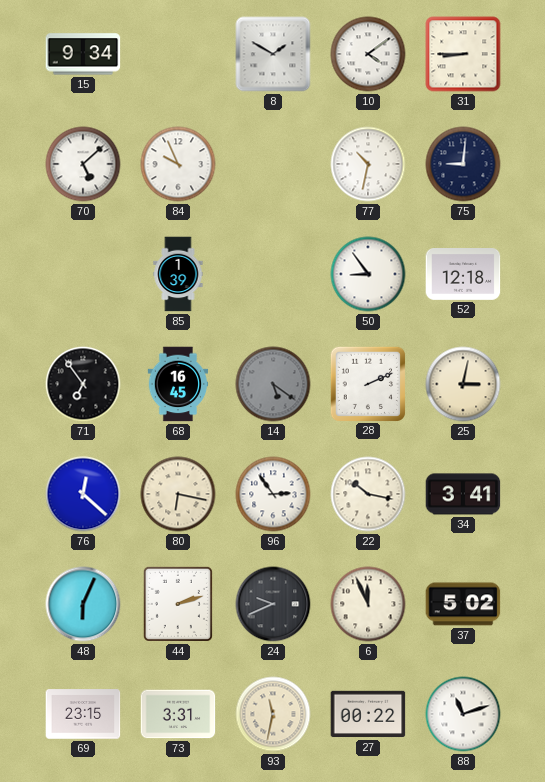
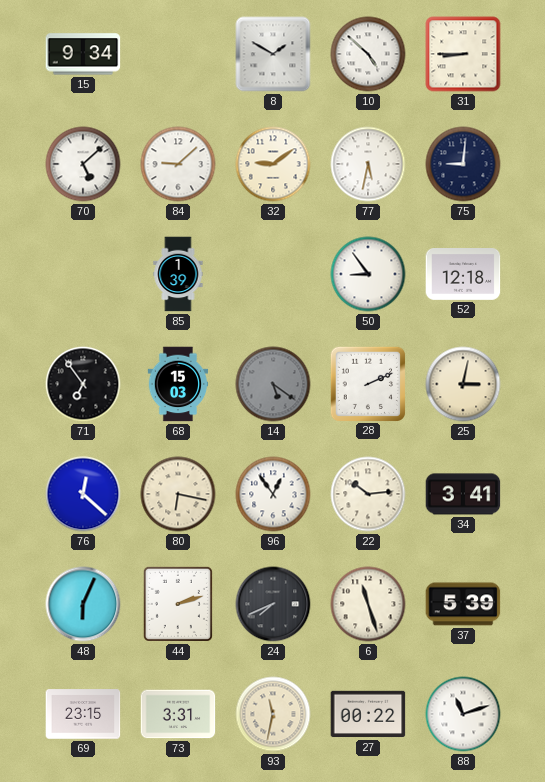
10: 4:09 -> 4:52 (368, 54)
84: 9:56 -> 9:08 (178, 164)
32: none -> 9:09 (273, 164)
77: 10:32 -> 5:32 (368, 164)
68: 16:45 -> 15:03 (178, 384)
96: 2:54 -> 12:54 (273, 494)
22: 10:17 -> 10:14 (368, 494)
24: 9:41 -> 7:41 (273, 604)
6: 11:56 -> 11:27 (368, 604)
37: 5:02 -> 5:39 (463, 604)
